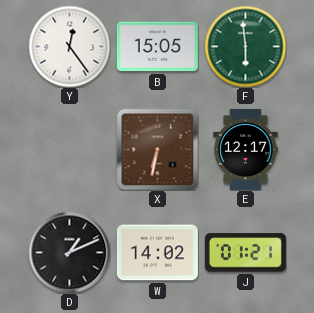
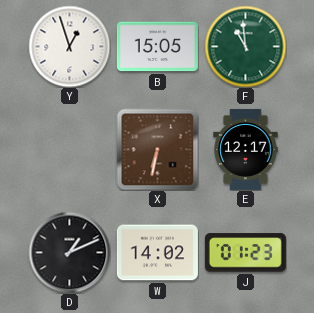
Y: 12:24 -> 12:57 (69, 46)
F: 5:59 -> 10:59 (245, 46)
J: 01:21 -> 01:23 (245, 253)
